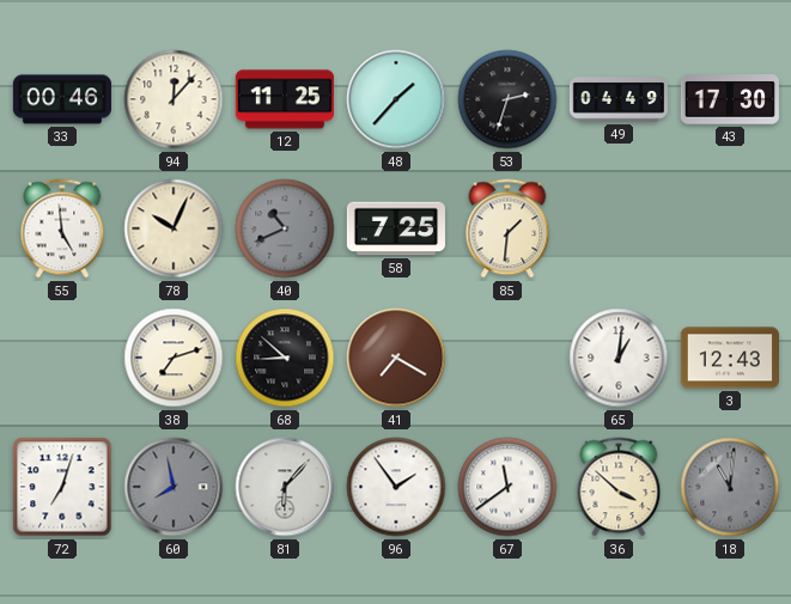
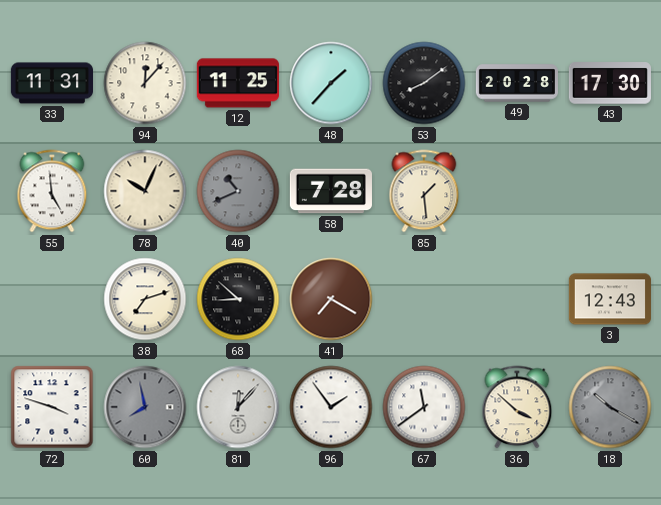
33: 00:46 -> 11:31 (51, 83)
53: 2:33 -> 8:09 (424, 83)
49: 04:49 -> 20:28 (516, 83)
58: 7:25 -> 7:28 (331, 191)
85: 1:31 -> 1:29 (424, 191)
65: 1:01 -> none (619, 358)
72: 7:03 -> 3:48 (52, 407)
81: 6:07 -> 12:07 (238, 407)
18: 11:01 -> 10:20 (610, 407)
